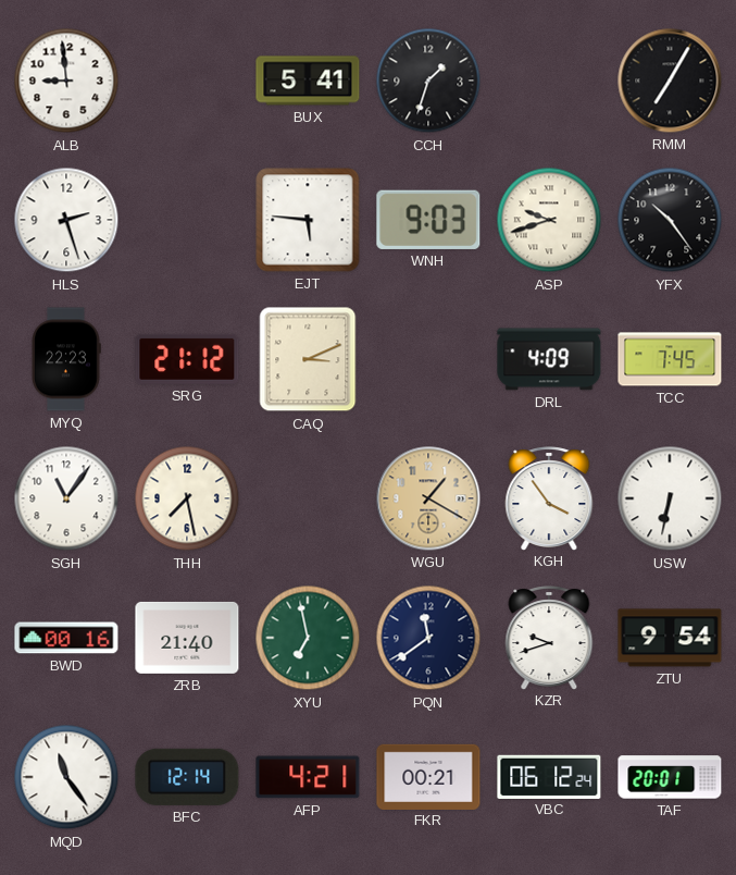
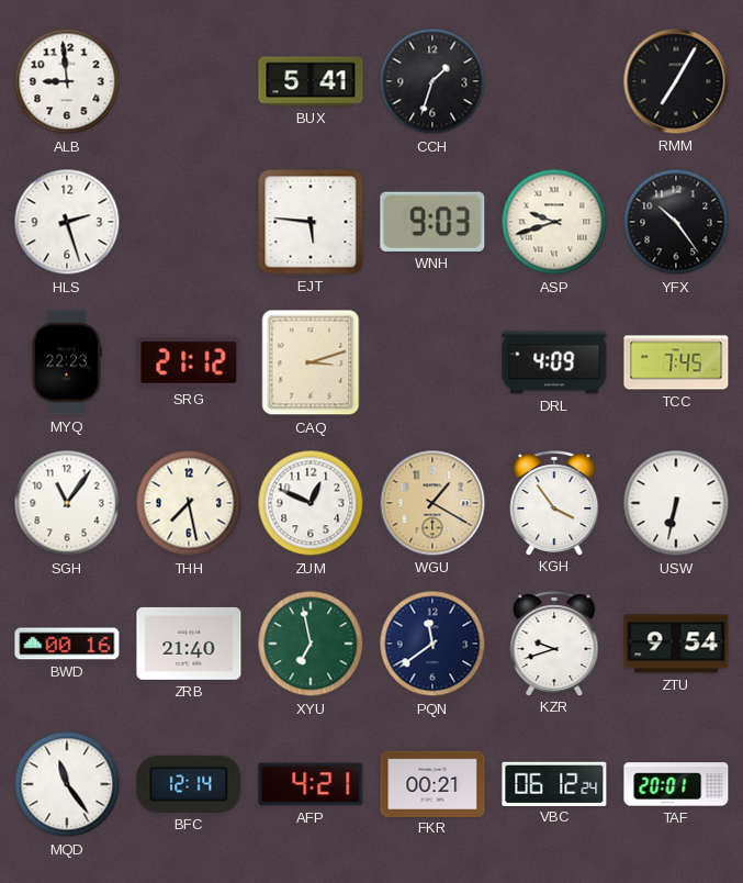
CAQ: 3:11 -> 3:12 (311, 362)
ZUM: none -> 12:49 (311, 503)
